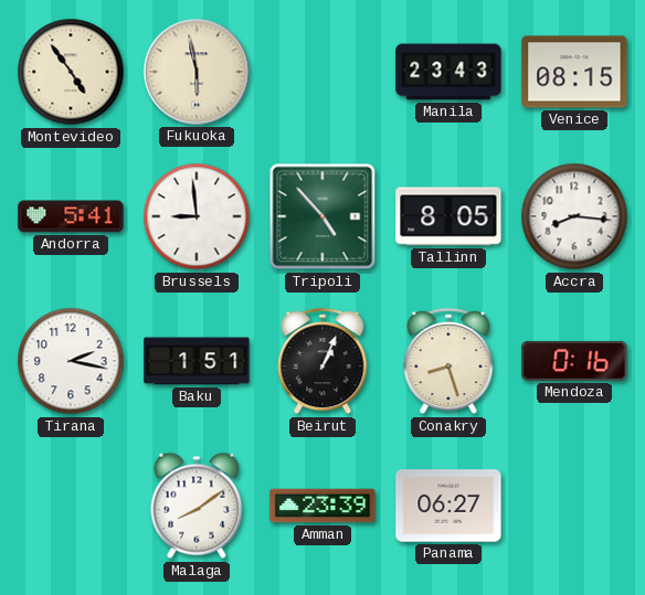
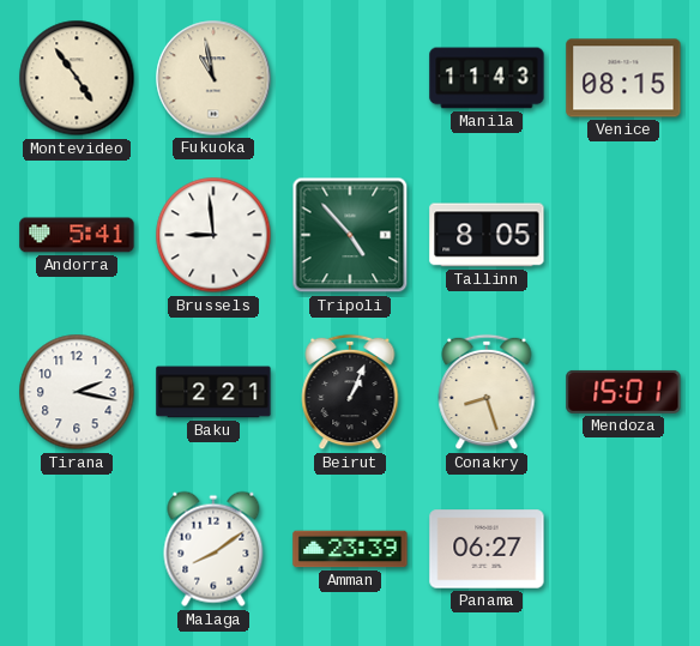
Fukuoka: 5:58 -> 10:58 (213, 78)
Manila: 23:43 -> 11:43 (487, 78)
Accra: 8:16 -> none (574, 216)
Baku: 1:51 -> 2:21 (213, 392)
Mendoza: 0:16 -> 15:01 (623, 392)
